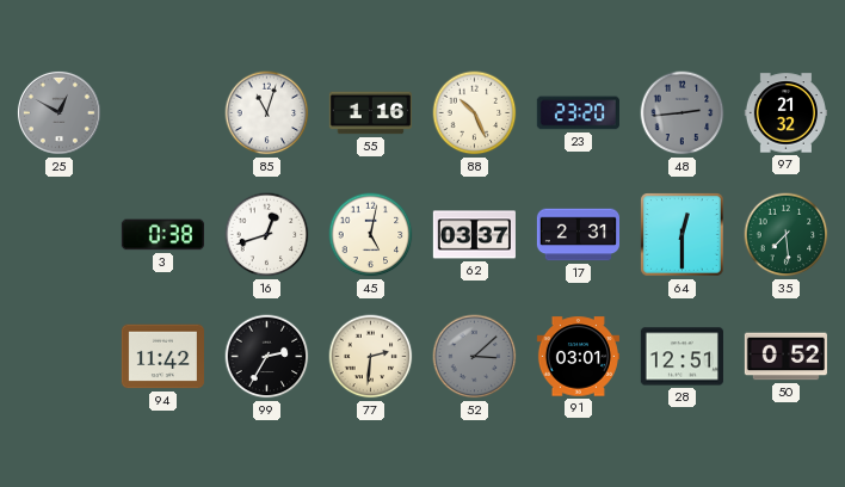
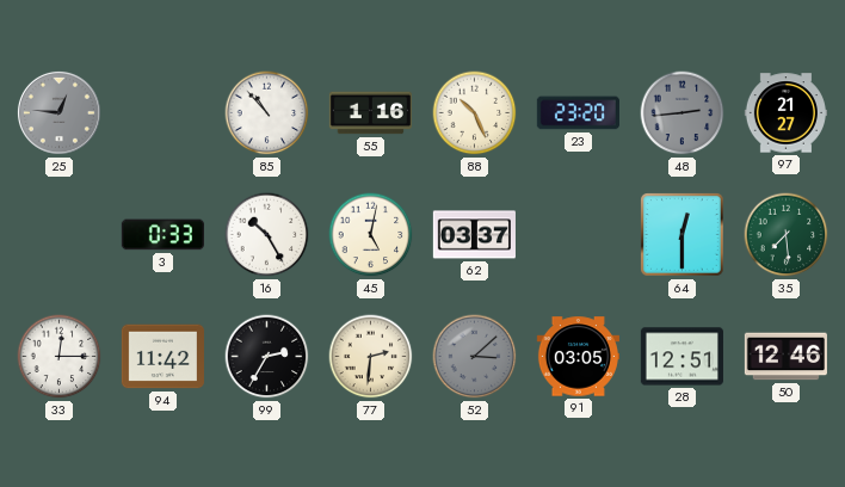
25: 12:50 -> 12:46 (58, 112)
85: 11:03 -> 10:53 (267, 113)
97: 21:32 -> 21:27 (785, 113)
3: 0:38 -> 0:33 (162, 235)
16: 12:42 -> 10:25 (267, 235)
17: 2:31 -> none (578, 235)
33: none -> 12:15 (60, 357)
91: 03:01 -> 03:05 (578, 357)
50: 0:52 -> 12:46 (785, 357)
